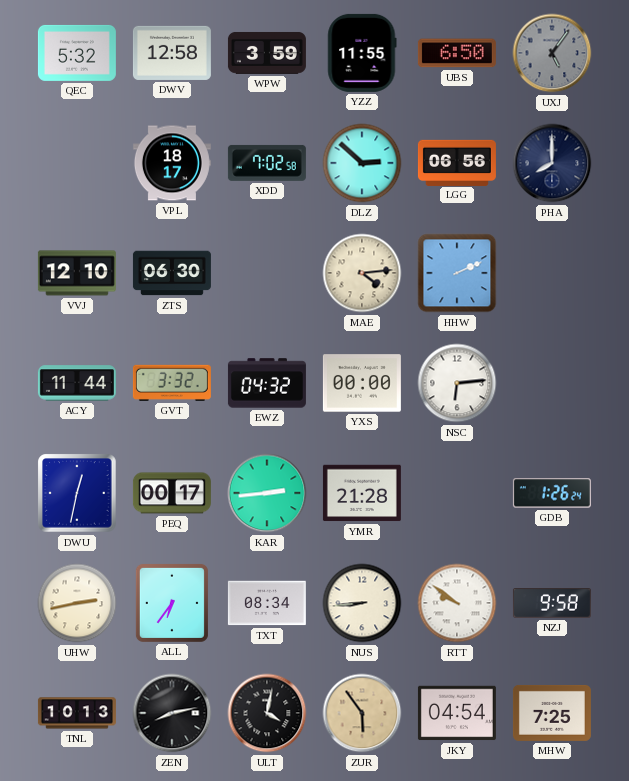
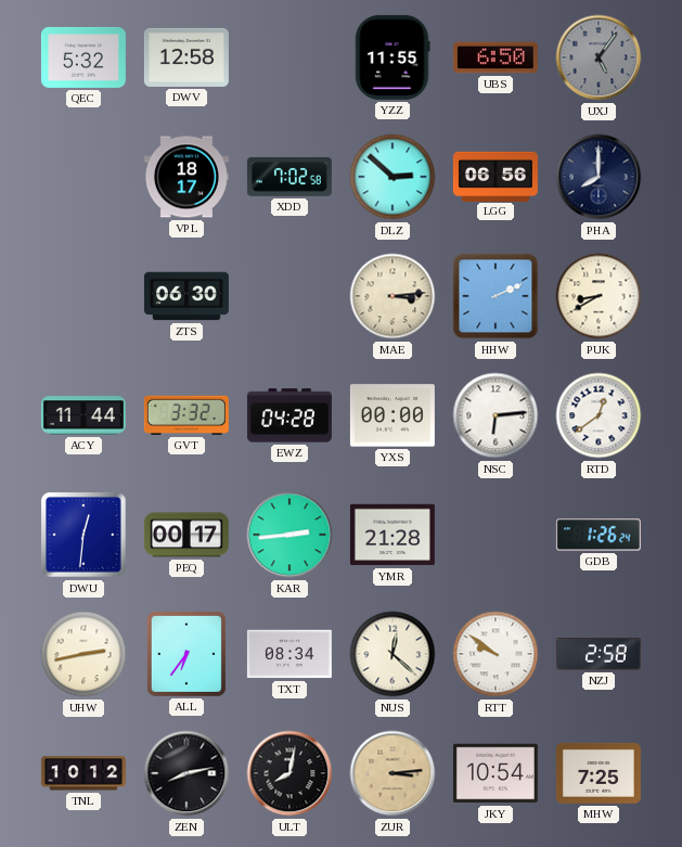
WPW: 3:59 -> none (267, 53)
VVJ: 12:10 -> none (77, 273)
MAE: 4:14 -> 3:14 (393, 296)
PUK: none -> 8:40 (599, 296)
EWZ: 04:32 -> 04:28 (289, 415)
RTD: none -> 12:39 (599, 415)
DWU: 12:32 -> 12:31 (83, 535)
NUS: 8:44 -> 12:22 (393, 654)
NZJ: 9:58 -> 2:58 (599, 655)
TNL: 10:13 -> 10:12 (83, 773)
ULT: 4:02 -> 8:02 (289, 773)
ZUR: 5:54 -> 3:14 (393, 773)
JKY: 04:54 -> 10:54 (496, 773)
